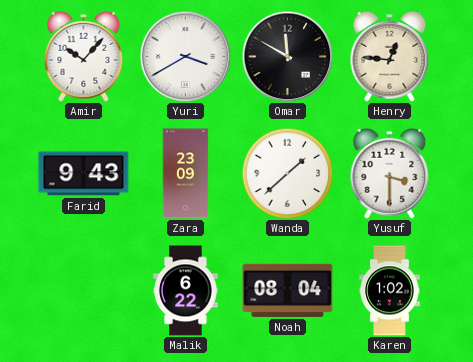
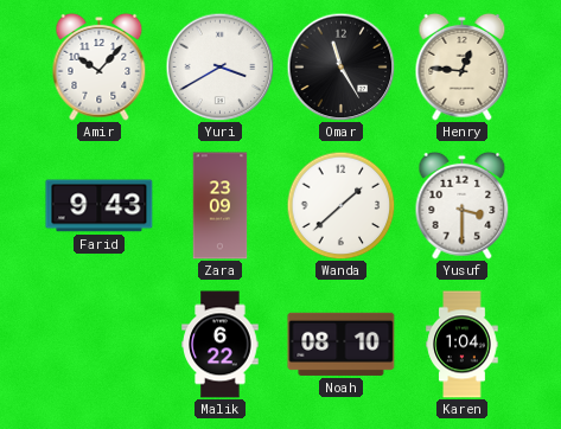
Omar: 11:50 -> 11:25 (340, 66)
Noah: 08:04 -> 08:10 (342, 344)
Karen: 1:02 -> 1:04 (463, 345)
